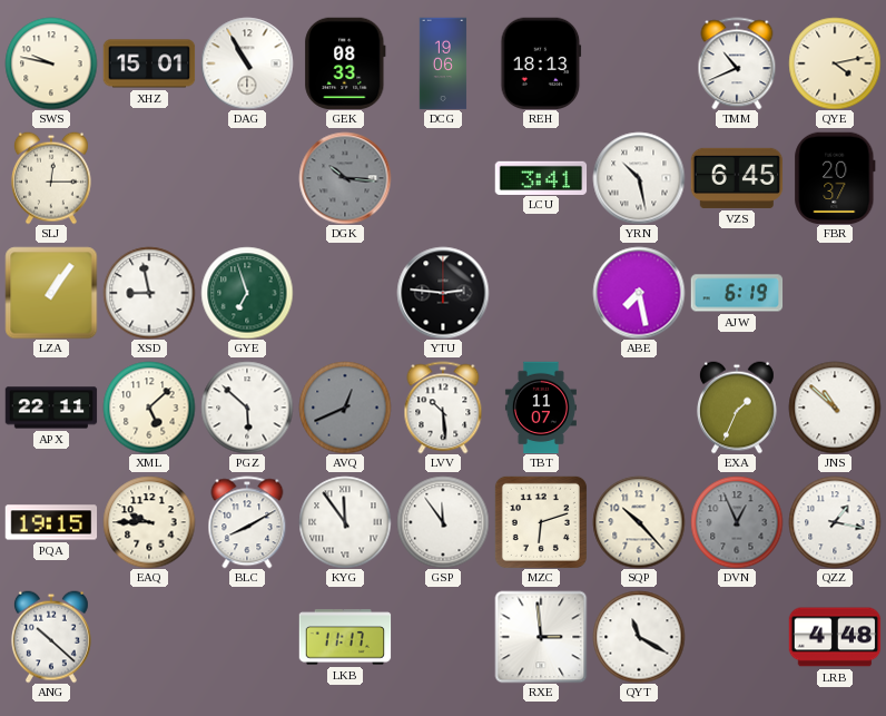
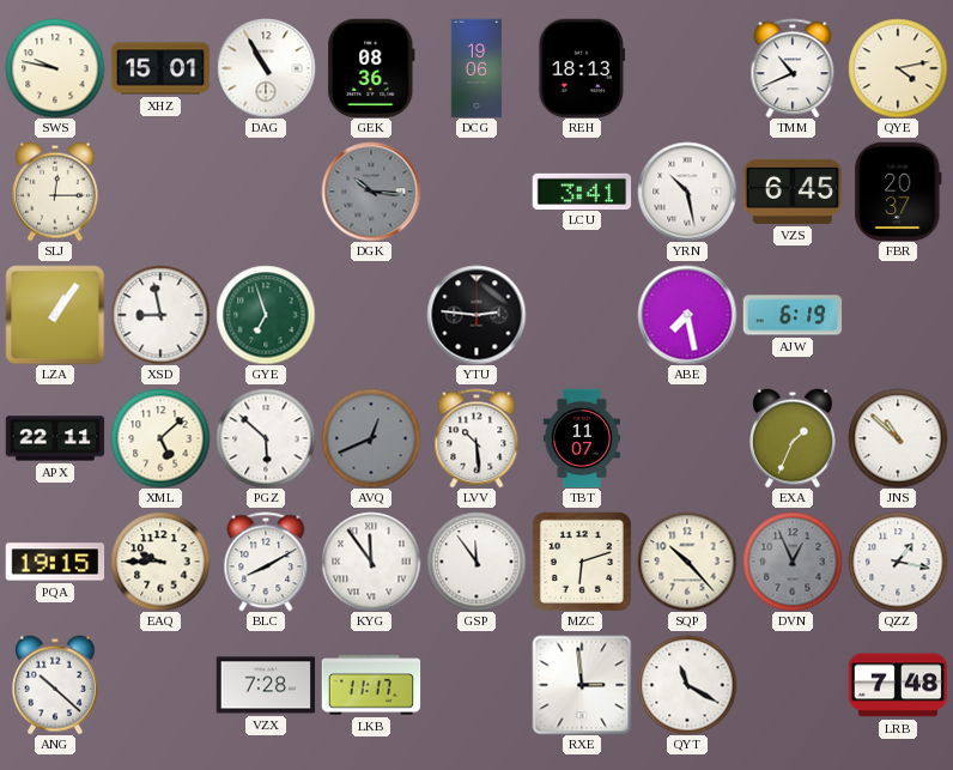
GEK: 08:33 -> 08:36 (371, 68)
VZX: none -> 7:28 (266, 685)
LRB: 4:48 -> 7:48 (898, 685)
